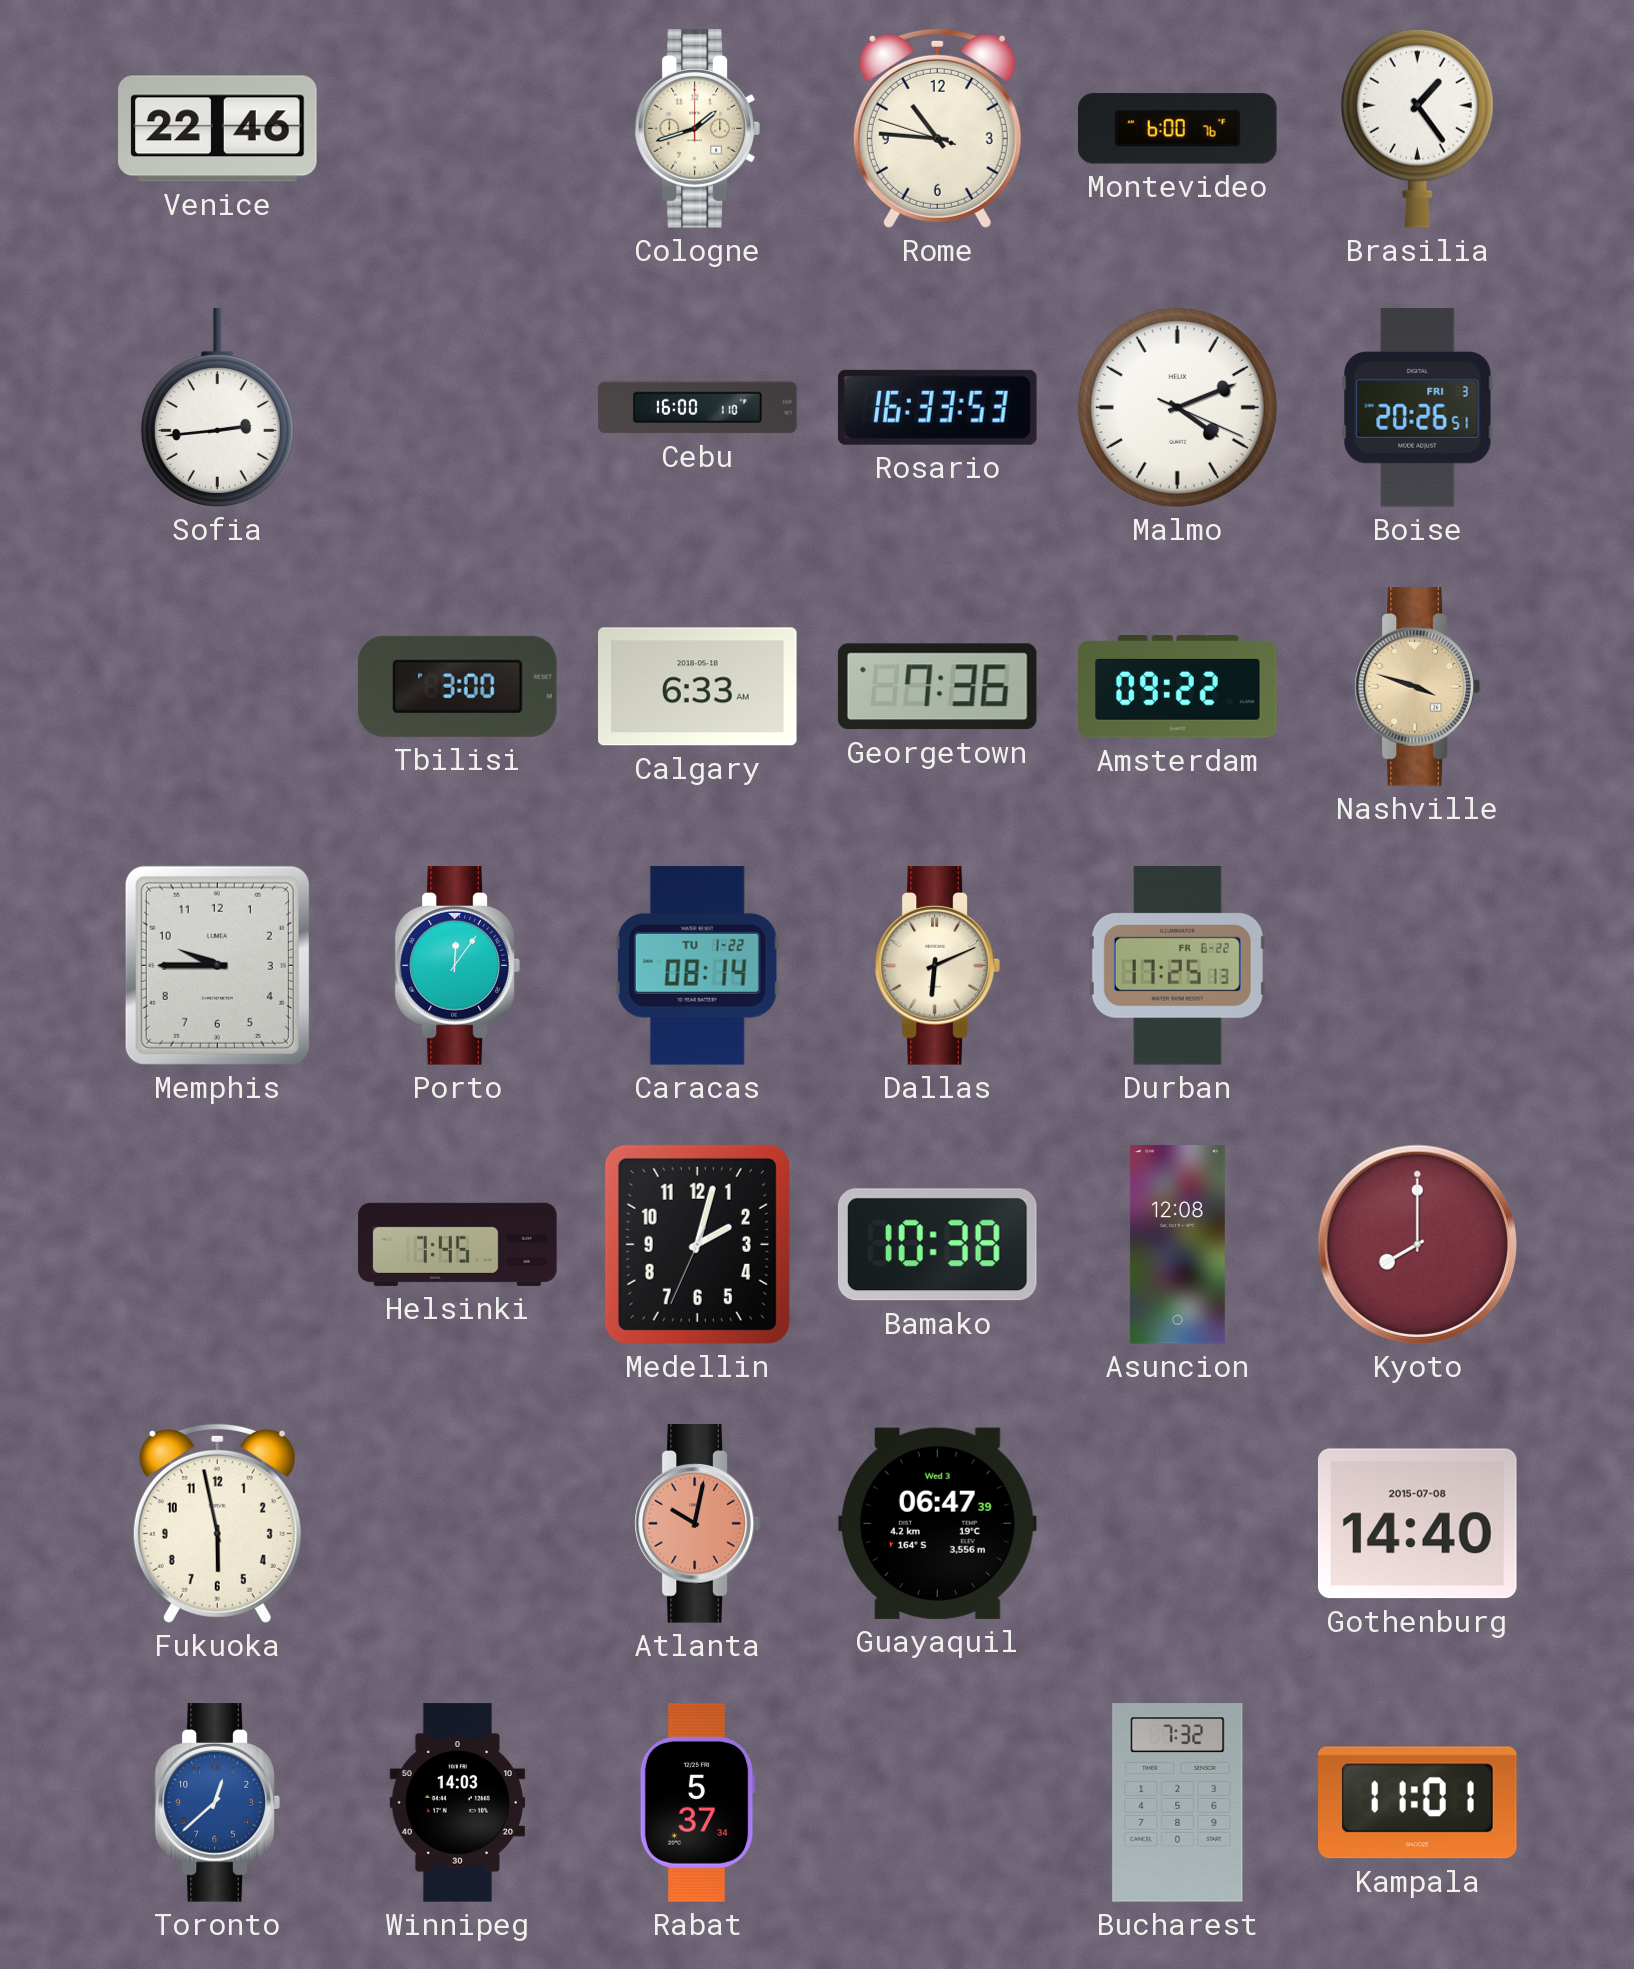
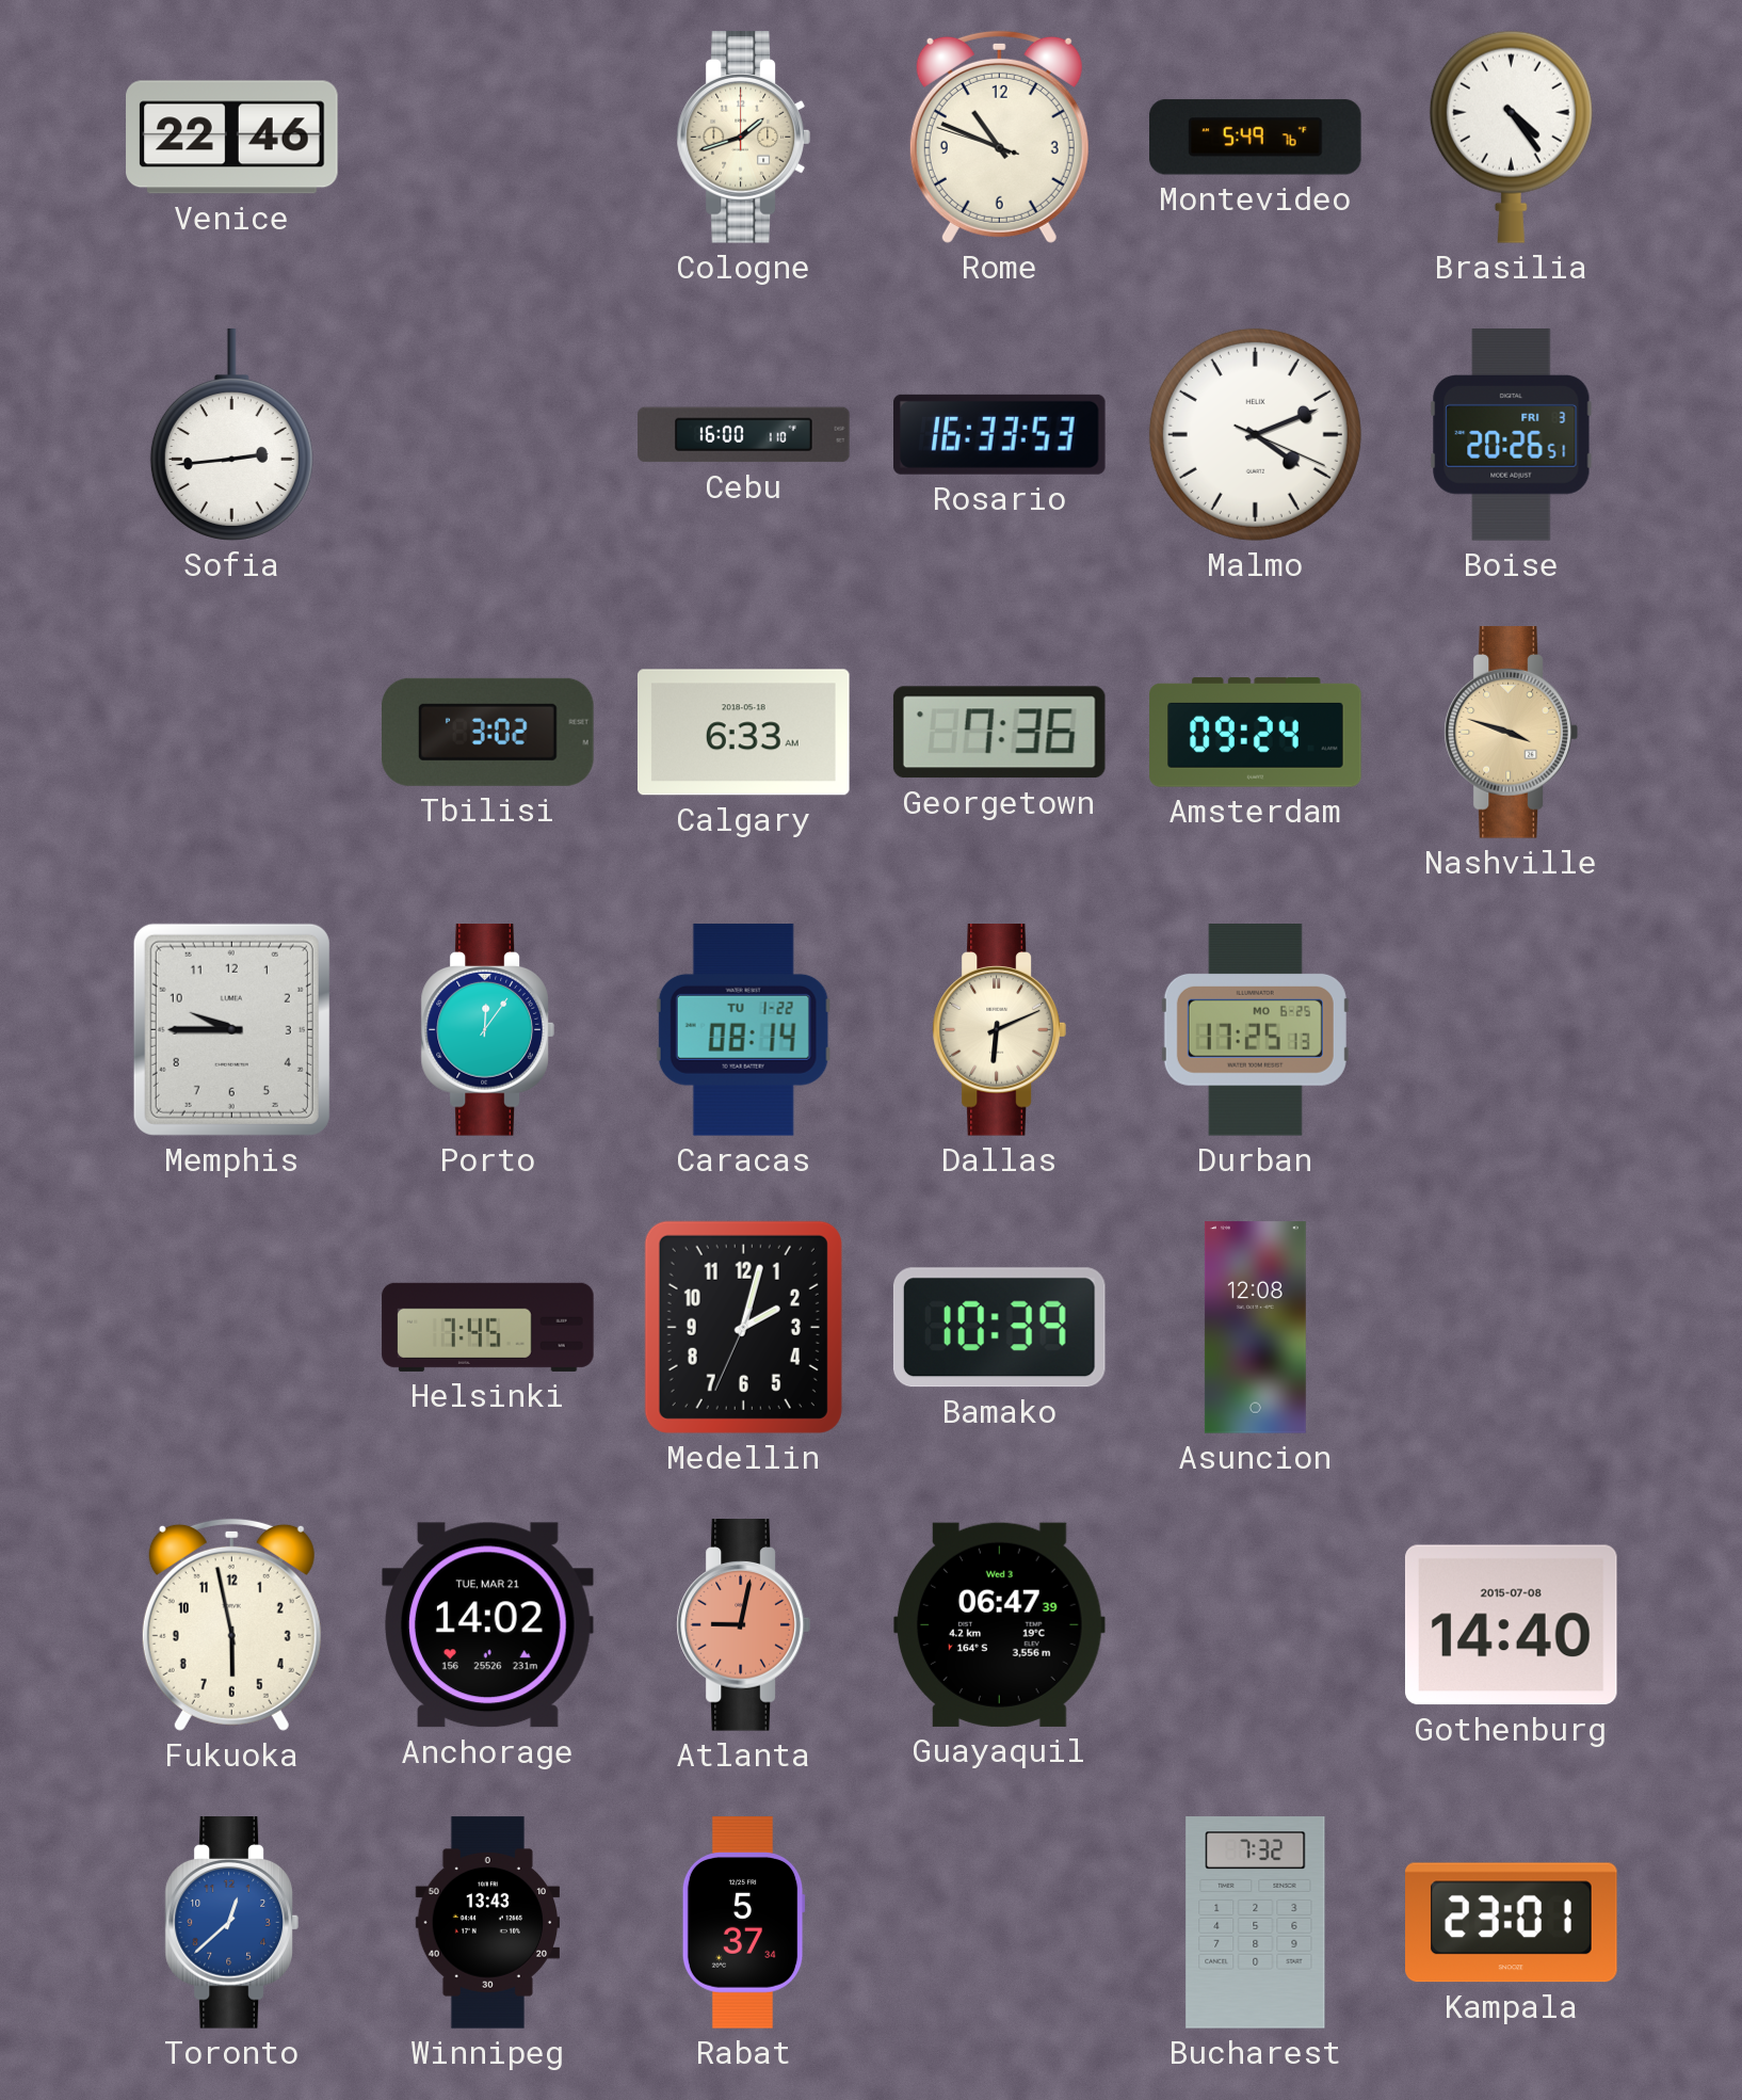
Rome: 10:45 -> 10:48 (999, 137)
Montevideo: 6:00 -> 5:49 (1256, 138)
Brasilia: 1:24 -> 4:24 (1511, 137)
Tbilisi: 3:00 -> 3:02 (488, 732)
Amsterdam: 09:22 -> 09:24 (1256, 733)
Durban date: FR 6-22 -> MO 6-25 (1255, 1030)
Bamako: 10:38 -> 10:39 (999, 1328)
Kyoto: 8:00 -> none (1417, 1244)
Anchorage: none -> 14:02 (488, 1625)
Atlanta: 10:02 -> 9:02 (743, 1625)
Winnipeg: 14:03 -> 13:43 (487, 1923)
Kampala: 11:01 -> 23:01 (1512, 1923)
